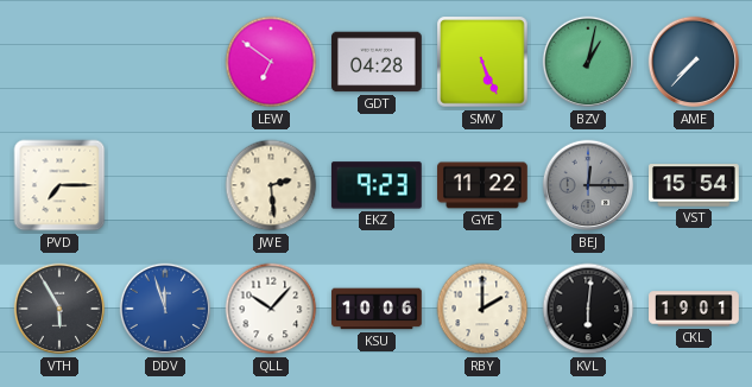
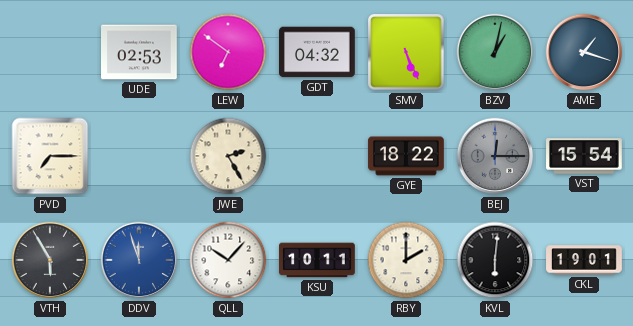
UDE: none -> 02:53 (140, 52)
GDT: 04:28 -> 04:32 (318, 52)
AME: 7:37 -> 1:18 (584, 52)
JWE: 2:29 -> 2:25 (228, 156)
EKZ: 9:23 -> none (377, 185)
GYE: 11:22 -> 18:22 (406, 156)
KSU: 10:06 -> 10:11 (318, 260)
